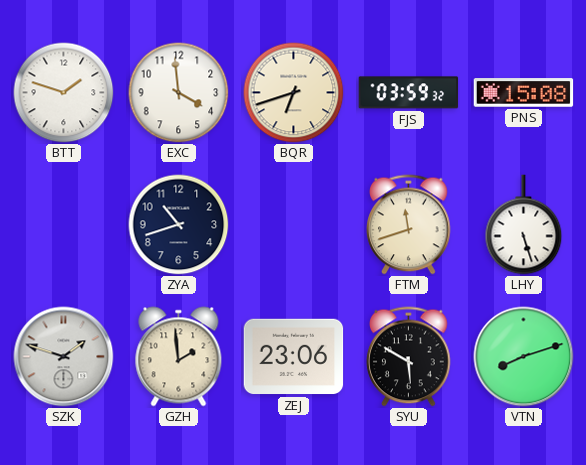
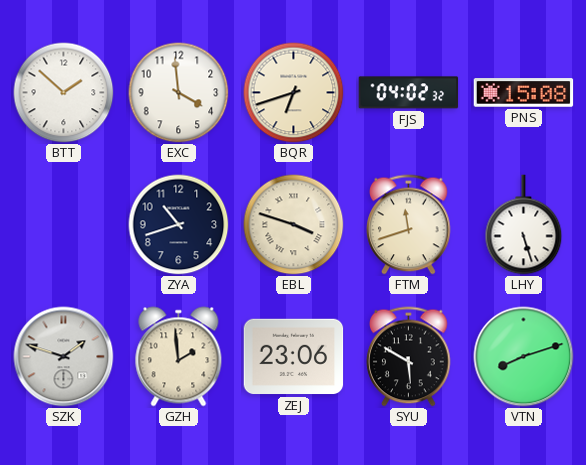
BTT: 1:48 -> 1:52 (64, 93)
FJS: 03:59 -> 04:02 (409, 93)
EBL: none -> 3:48 (294, 225)
